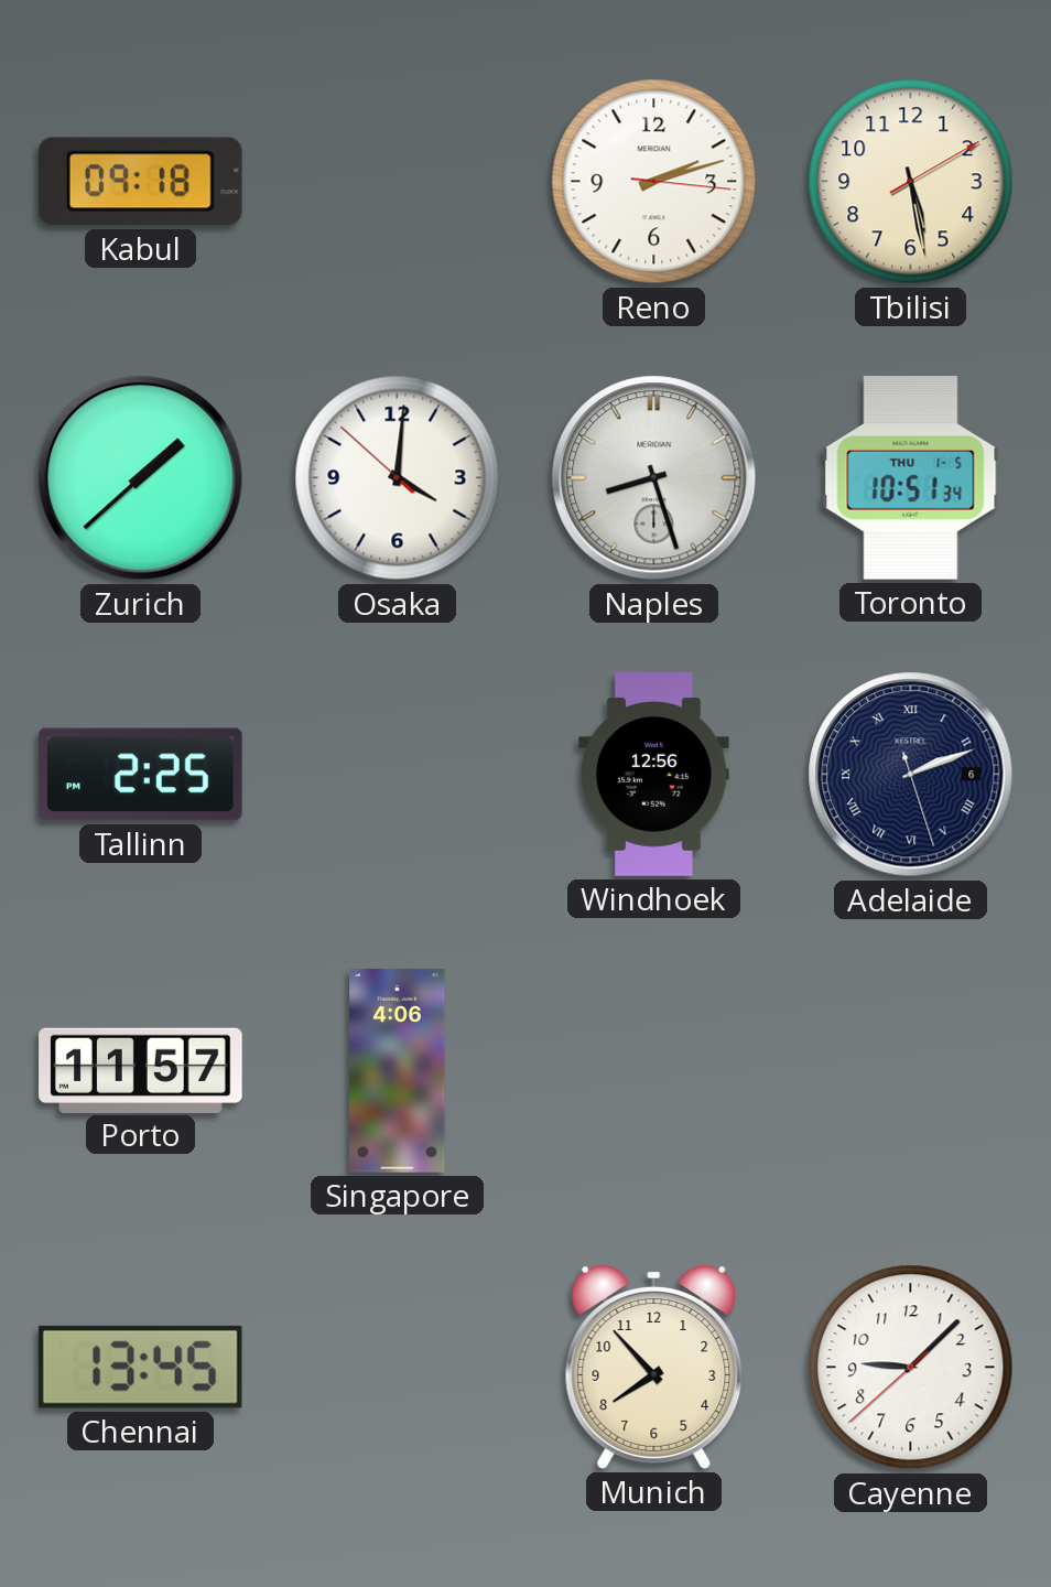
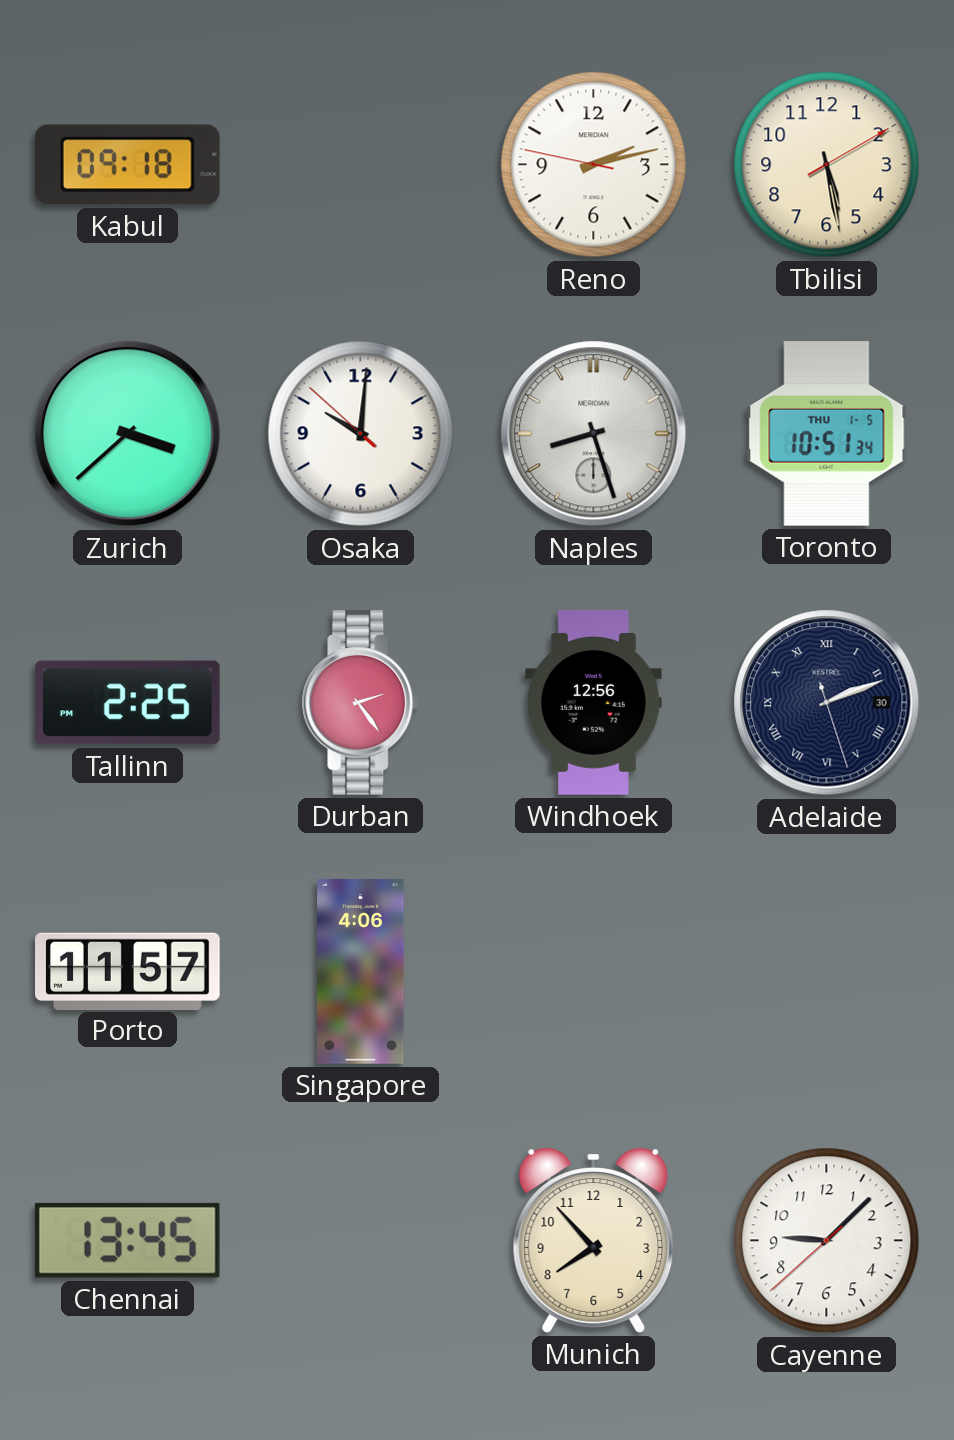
Reno: 2:12:16 -> 2:12:47 (594, 165)
Zurich: 1:38 -> 3:38 (128, 434)
Osaka: 4:00 -> 10:00 (361, 434)
Durban: none -> 2:24 (361, 703)
Adelaide date: 6 -> 30 (827, 703)
